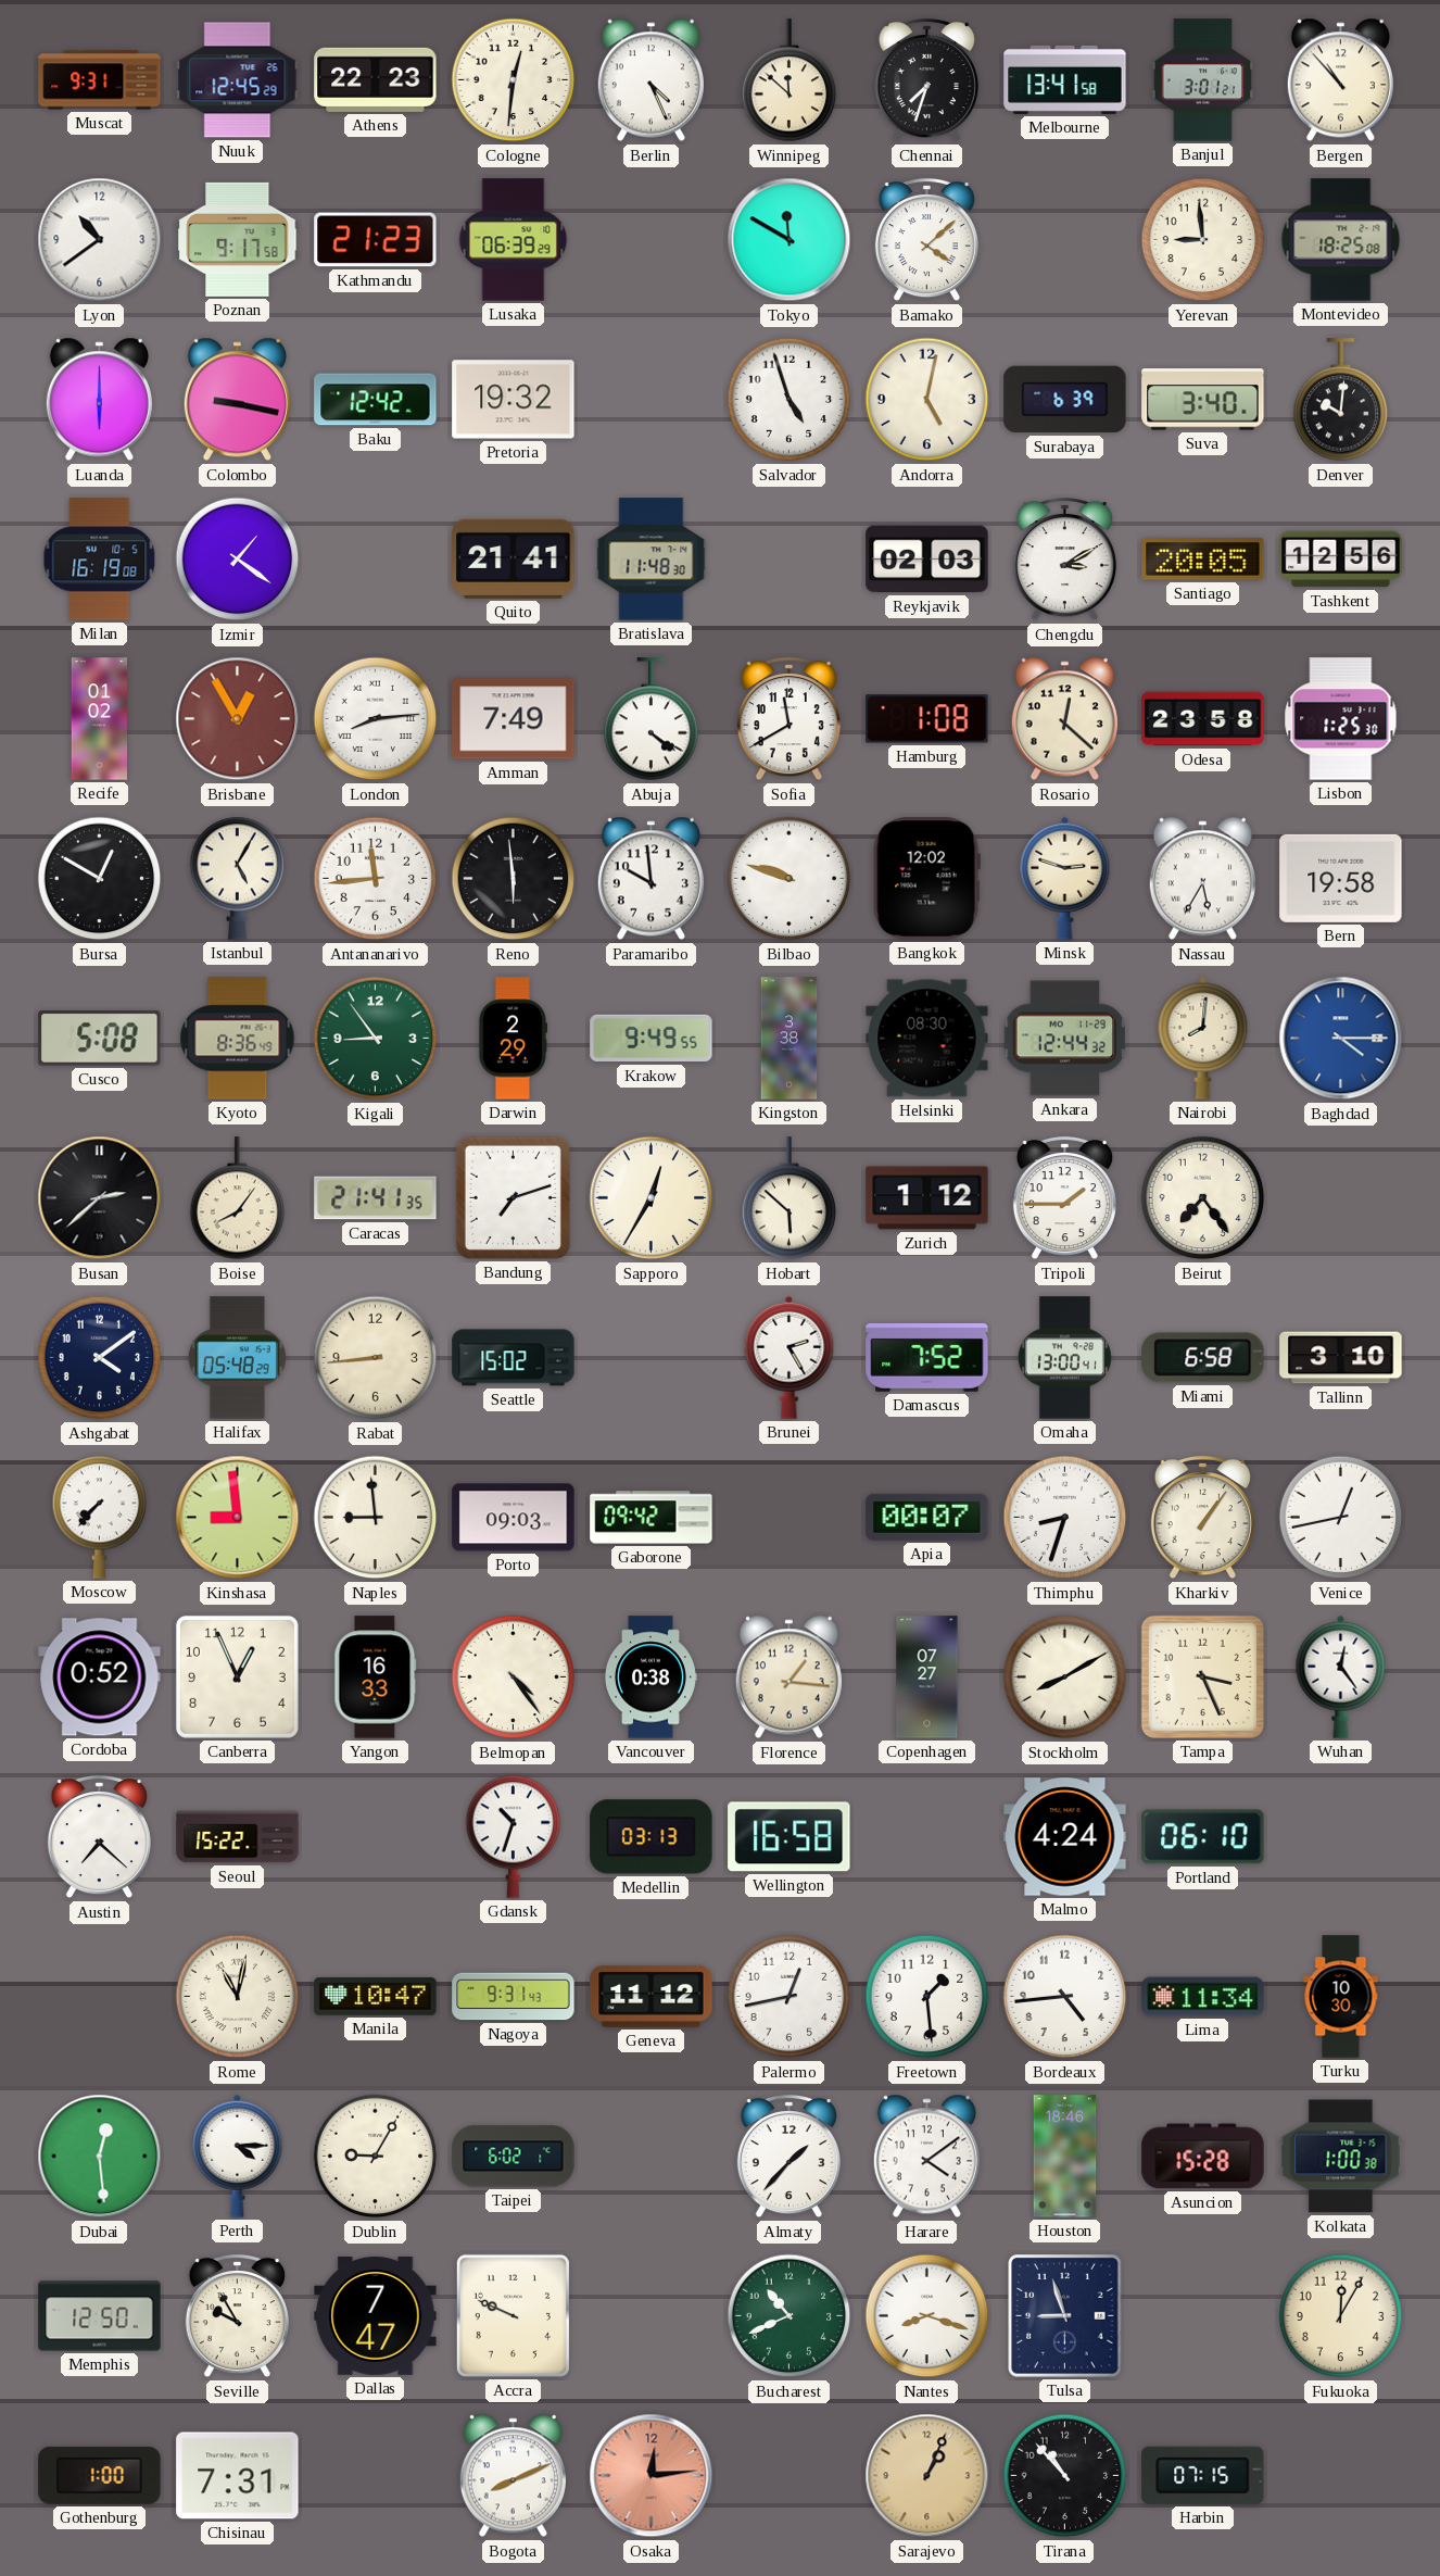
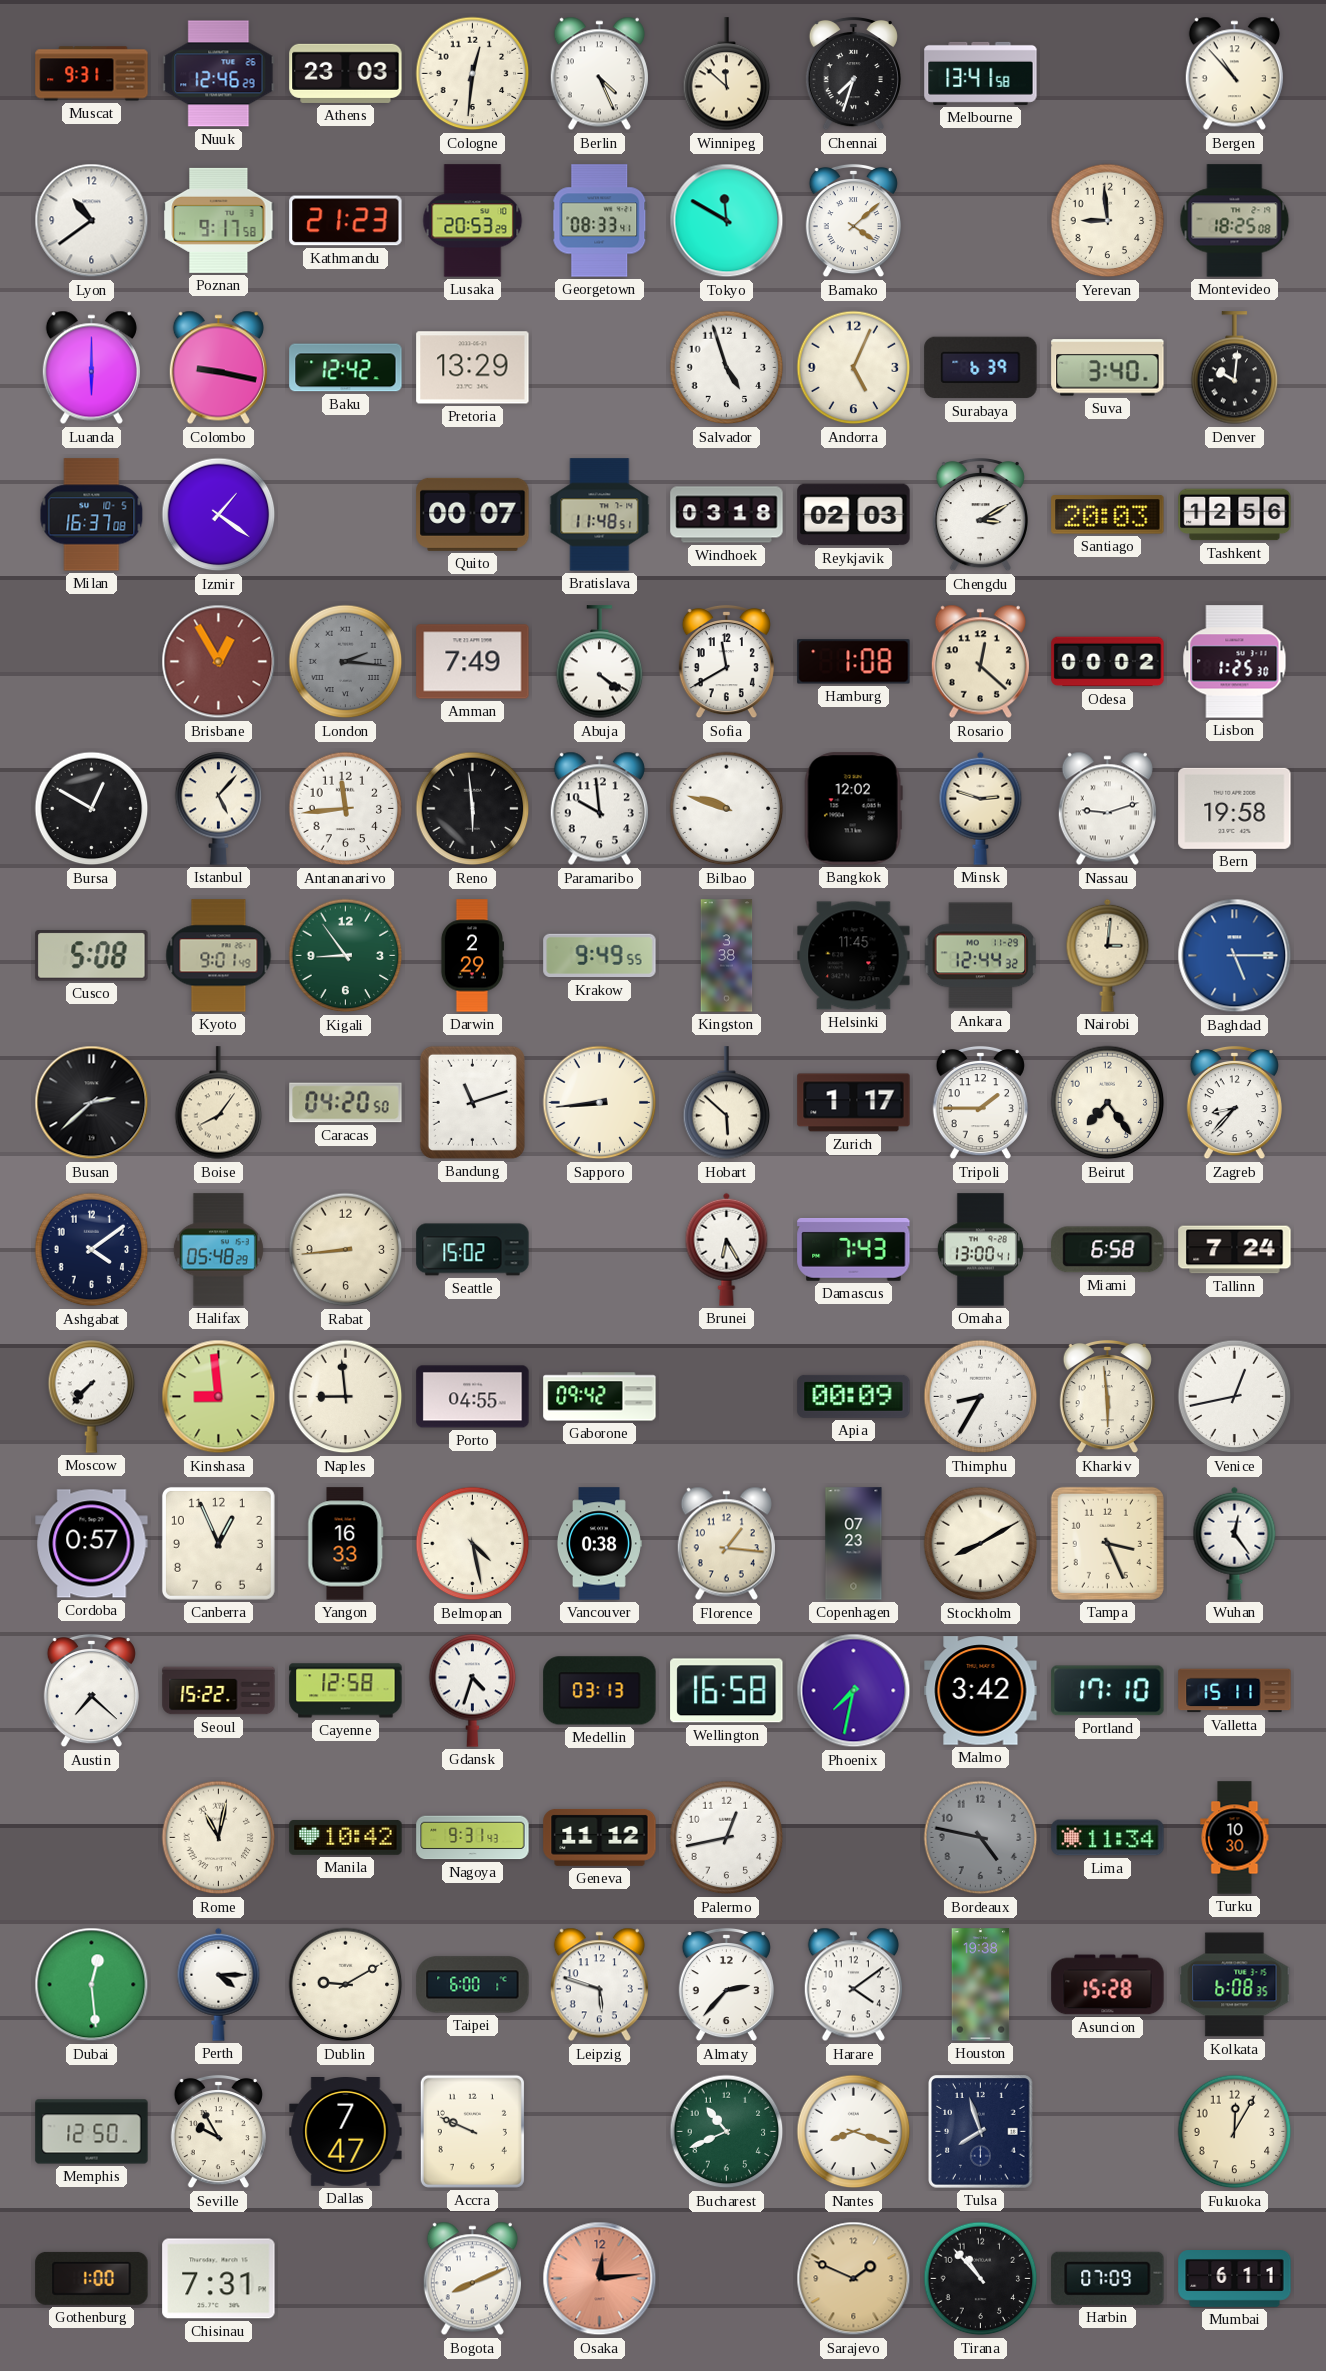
Nuuk: 12:45 -> 12:46 (219, 74)
Athens: 22:23 -> 23:03 (346, 73)
Banjul: 3:01 -> none (1203, 80)
Lusaka: 06:39 -> 20:53 (473, 221)
Georgetown: none -> 08:33 (600, 221)
Pretoria: 19:32 -> 13:29 (473, 368)
Andorra: 5:02 -> 5:04 (854, 368)
Milan: 16:19 -> 16:37 (92, 515)
Quito: 21:41 -> 00:07 (473, 514)
Bratislava: 11:48:30 -> 11:48:51 (600, 515)
Windhoek: none -> 03:18 (727, 515)
Santiago: 20:05 -> 20:03 (1108, 515)
Recife: 01:02 -> none (100, 719)
London: 8:14 -> 2:16 (346, 662)
London dial: white -> grey (346, 662)
Odesa: 23:58 -> 00:02 (1108, 662)
Istanbul: 5:05 -> 5:07 (219, 808)
Nassau: 5:35 -> 9:12 (1107, 809)
Kyoto: 8:36 -> 9:01 (219, 956)
Helsinki: 08:30 -> 11:45 (854, 956)
Nairobi: 8:01 -> 3:01 (1108, 955)
Baghdad: 4:15 -> 5:15 (1235, 956)
Caracas: 21:41 -> 04:20 (346, 1103)
Bandung: 7:12 -> 11:12 (472, 1102)
Sapporo: 12:35 -> 8:44 (600, 1103)
Zurich: 1:12 -> 1:17 (854, 1103)
Zagreb: none -> 8:37 (1234, 1103)
Brunei: 2:25 -> 6:25 (727, 1249)
Damascus: 7:52 -> 7:43 (854, 1250)
Tallinn: 3:10 -> 7:24 (1235, 1250)
Porto: 09:03 -> 04:55 (473, 1397)
Apia: 00:07 -> 00:09 (854, 1396)
Thimphu: 8:33 -> 8:35 (981, 1397)
Kharkiv: 1:06 -> 5:59 (1107, 1397)
Cordoba: 0:52 -> 0:57 (92, 1544)
Belmopan: 4:24 -> 4:28 (473, 1544)
Copenhagen: 07:27 -> 07:23 (854, 1544)
Cayenne: none -> 12:58 (346, 1691)
Gdansk: 10:33 -> 4:33 (473, 1690)
Phoenix: none -> 7:32 (854, 1691)
Malmo: 4:24 -> 3:42 (981, 1691)
Portland: 06:10 -> 17:10 (1108, 1691)
Valletta: none -> 15:11 (1235, 1691)
Manila: 10:47 -> 10:42 (346, 1837)
Freetown: 1:29 -> none (927, 1997)
Bordeaux: 4:44 -> 4:47 (981, 1838)
Bordeaux dial: white -> grey (981, 1838)
Dublin: 9:05 -> 9:10 (346, 1985)
Taipei: 6:02 -> 6:00 (473, 1985)
Leipzig: none -> 5:48 (599, 1985)
Almaty: 1:37 -> 2:37 (726, 1985)
Houston: 18:46 -> 19:38 (981, 1985)
Kolkata: 1:00 -> 6:08 (1235, 1985)
Tulsa: 8:57 -> 7:57 (981, 2132)
Sarajevo: 1:04 -> 1:49 (854, 2279)
Harbin: 07:15 -> 07:09 (1108, 2278)
Mumbai: none -> 6:11 (1235, 2279)
